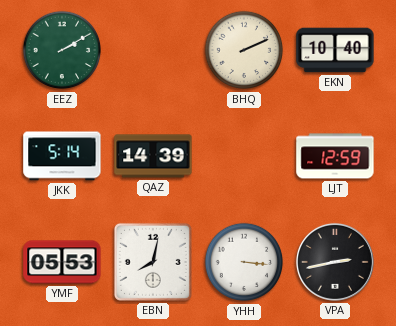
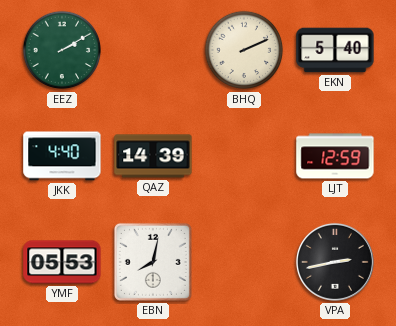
EKN: 10:40 -> 5:40 (335, 50)
JKK: 5:14 -> 4:40 (62, 156)
YHH: 3:16 -> none (244, 262)
